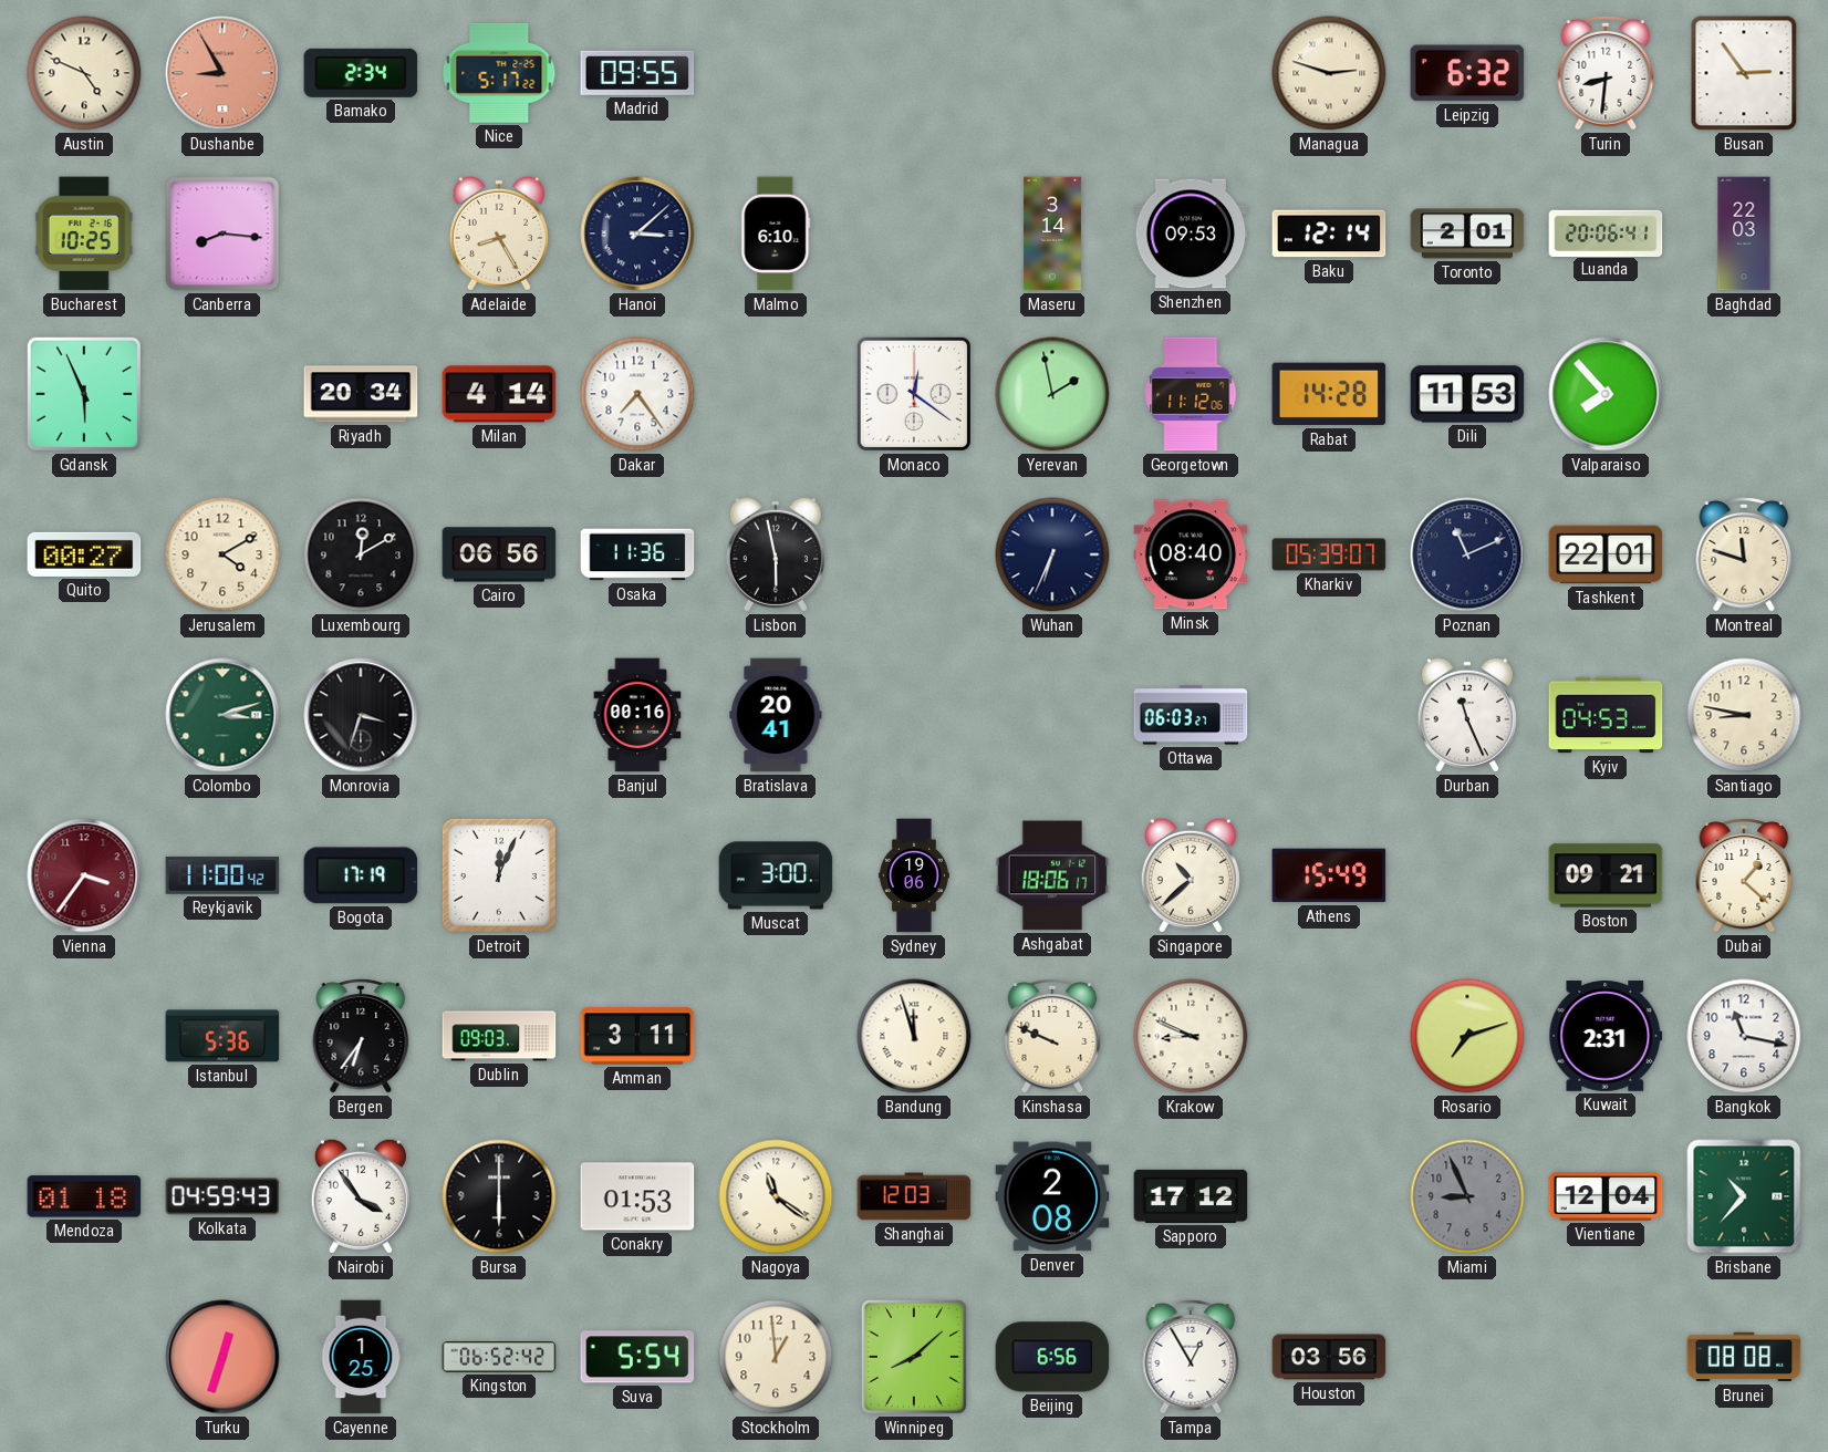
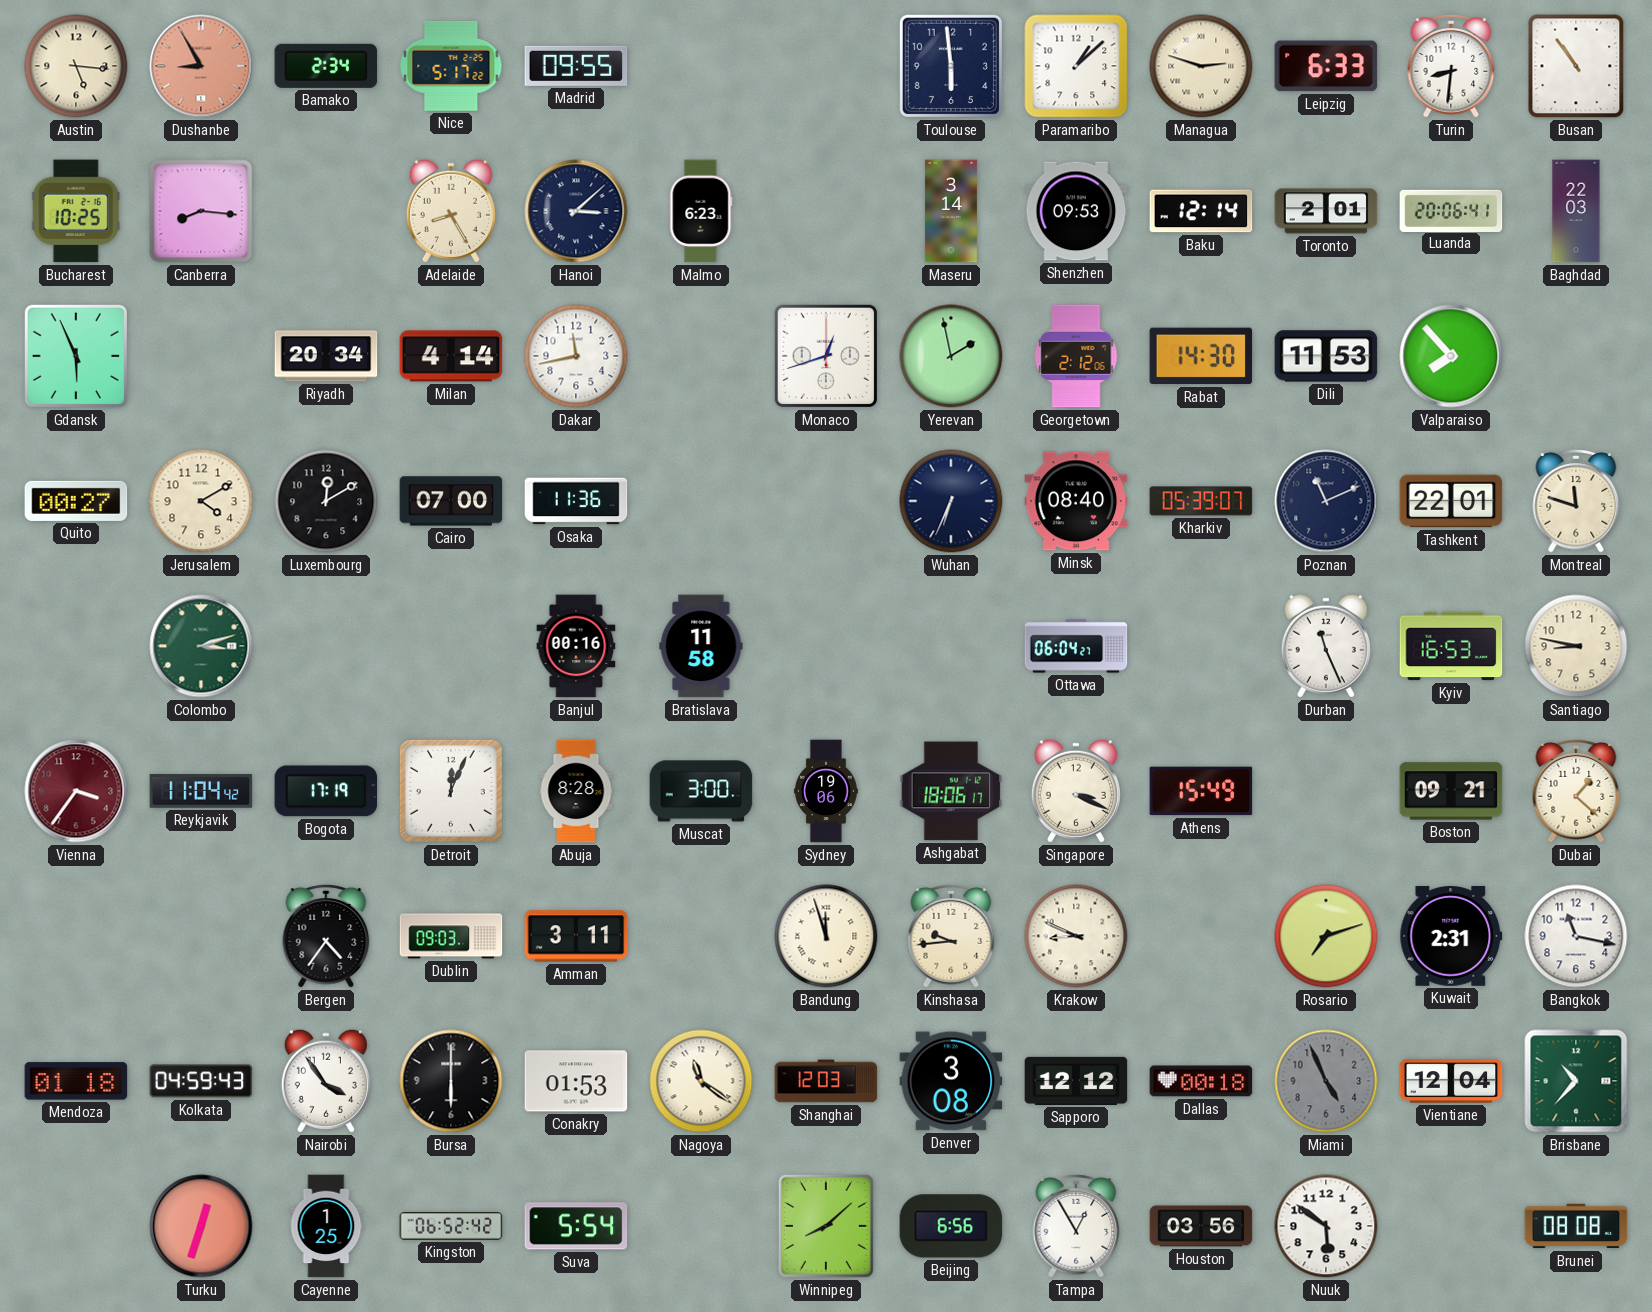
Austin: 4:49 -> 5:16 (76, 66)
Toulouse: none -> 5:59 (951, 66)
Paramaribo: none -> 1:08 (1076, 66)
Leipzig: 6:32 -> 6:33 (1326, 66)
Busan: 2:54 -> 10:54 (1576, 66)
Malmo: 6:10 -> 6:23 (701, 211)
Dakar: 7:24 -> 11:43 (576, 356)
Monaco: 12:21 -> 12:42 (826, 356)
Georgetown: 11:12 -> 2:12 (1076, 356)
Rabat: 14:28 -> 14:30 (1201, 356)
Cairo: 06:56 -> 07:00 (451, 501)
Lisbon: 5:58 -> none (776, 554)
Monrovia: 3:33 -> none (361, 715)
Bratislava: 20:41 -> 11:58 (701, 646)
Ottawa: 06:03 -> 06:04 (1076, 646)
Kyiv: 04:53 -> 16:53 (1451, 646)
Reykjavik: 11:00 -> 11:04 (201, 791)
Abuja: none -> 8:28 (576, 791)
Singapore: 10:38 -> 3:19 (1076, 791)
Istanbul: 5:36 -> none (222, 1036)
Bergen: 6:36 -> 4:36 (326, 937)
Kinshasa: 9:49 -> 9:44 (951, 937)
Denver: 2:08 -> 3:08 (951, 1081)
Sapporo: 17:12 -> 12:12 (1076, 1081)
Dallas: none -> 00:18 (1201, 1081)
Miami: 8:56 -> 4:56 (1326, 1081)
Stockholm: 12:59 -> none (776, 1357)
Nuuk: none -> 5:51 (1326, 1226)
